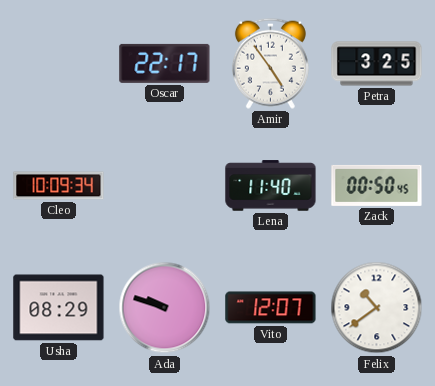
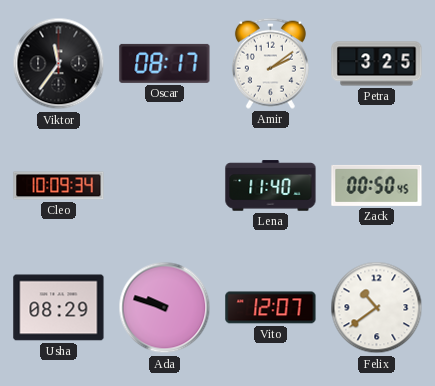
Viktor: none -> 11:36 (59, 64)
Oscar: 22:17 -> 08:17 (165, 63)
Amir: 4:54 -> 2:09 (270, 63)
